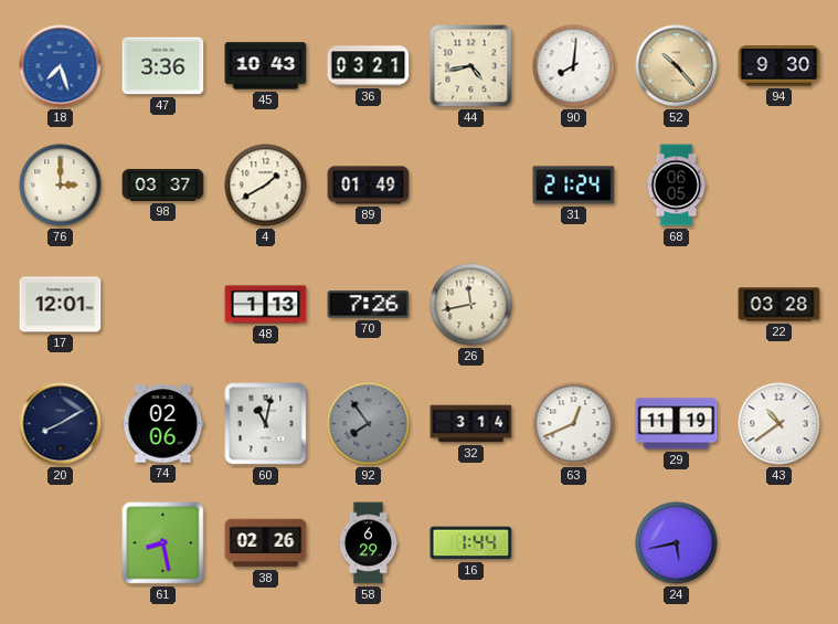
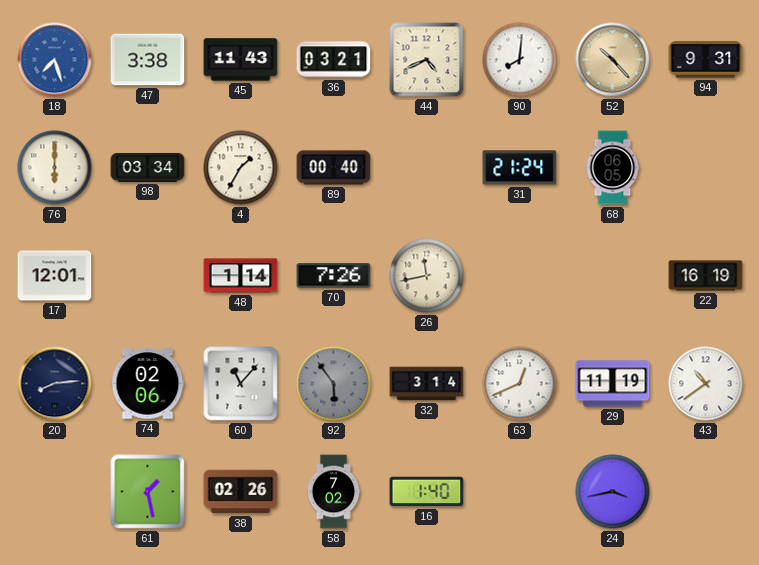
47: 3:36 -> 3:38 (148, 60)
45: 10:43 -> 11:43 (241, 60)
44: 4:43 -> 4:41 (427, 60)
94: 9:30 -> 9:31 (706, 60)
76: 3:00 -> 6:00 (55, 168)
98: 03:37 -> 03:34 (148, 167)
4: 1:40 -> 1:35 (241, 168)
89: 01:49 -> 00:40 (334, 168)
48: 1:13 -> 1:14 (241, 276)
22: 03:28 -> 16:19 (706, 276)
20: 8:10 -> 8:14 (55, 384)
60: 11:02 -> 11:07 (241, 384)
92: 7:54 -> 5:54 (334, 384)
61: 8:28 -> 1:28 (148, 492)
58: 6:29 -> 7:02 (334, 492)
16: 1:44 -> 1:40 (427, 492)
24: 5:43 -> 3:43 (613, 492)
